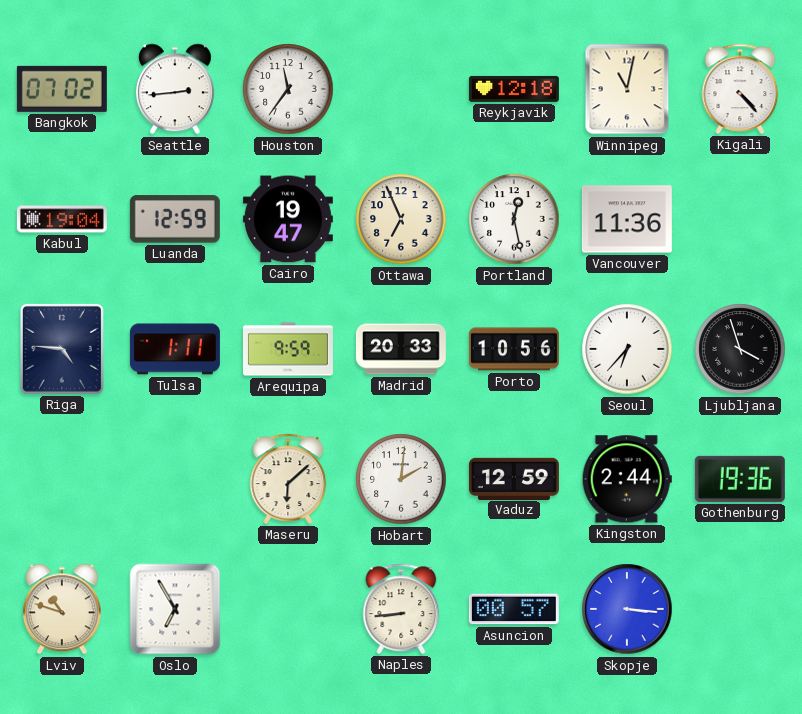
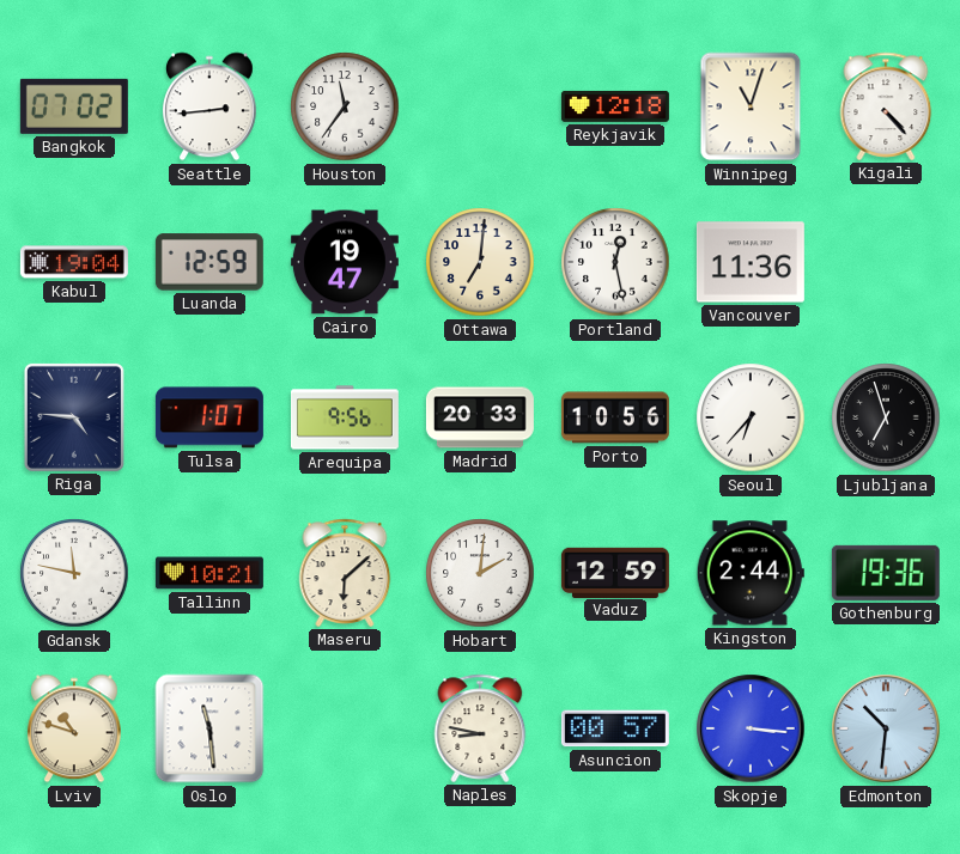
Winnipeg: 11:02 -> 11:03 (751, 106)
Ottawa: 6:56 -> 7:01 (480, 262)
Tulsa: 1:11 -> 1:07 (209, 417)
Arequipa: 9:59 -> 9:56 (345, 417)
Ljubljana: 3:57 -> 6:57 (886, 417)
Gdansk: none -> 11:47 (74, 573)
Tallinn: none -> 10:21 (209, 573)
Oslo: 6:55 -> 11:29 (209, 728)
Naples: 8:44 -> 8:47 (480, 728)
Edmonton: none -> 10:31 (886, 728)
